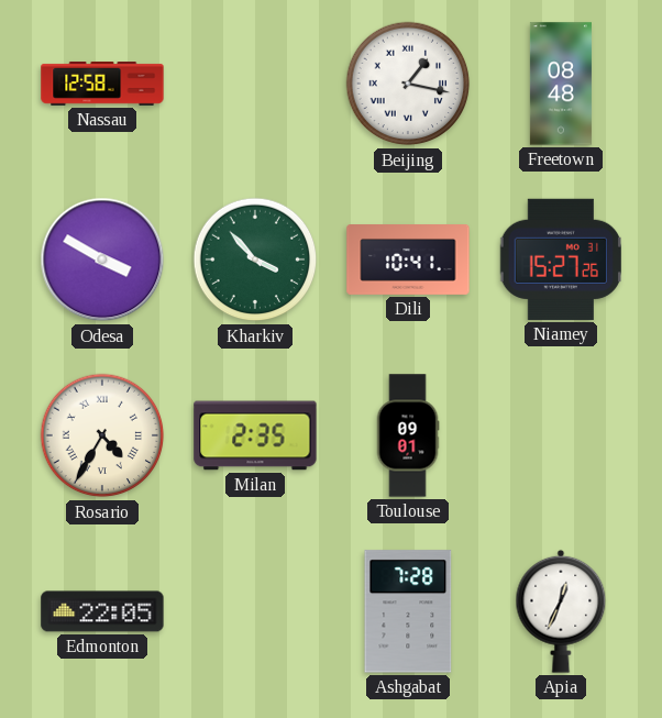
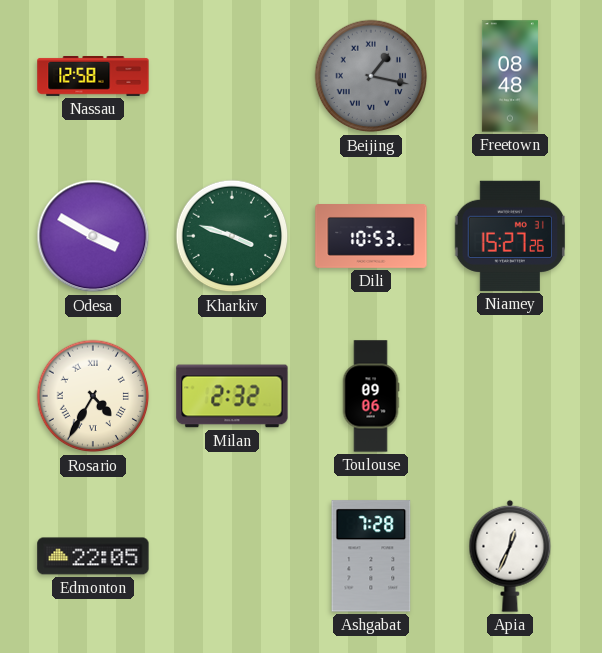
Beijing dial: white -> grey (371, 76)
Kharkiv: 3:53 -> 3:48 (232, 236)
Dili: 10:41 -> 10:53 (371, 237)
Milan: 2:35 -> 2:32 (232, 396)
Toulouse: 09:01 -> 09:06 (371, 396)
